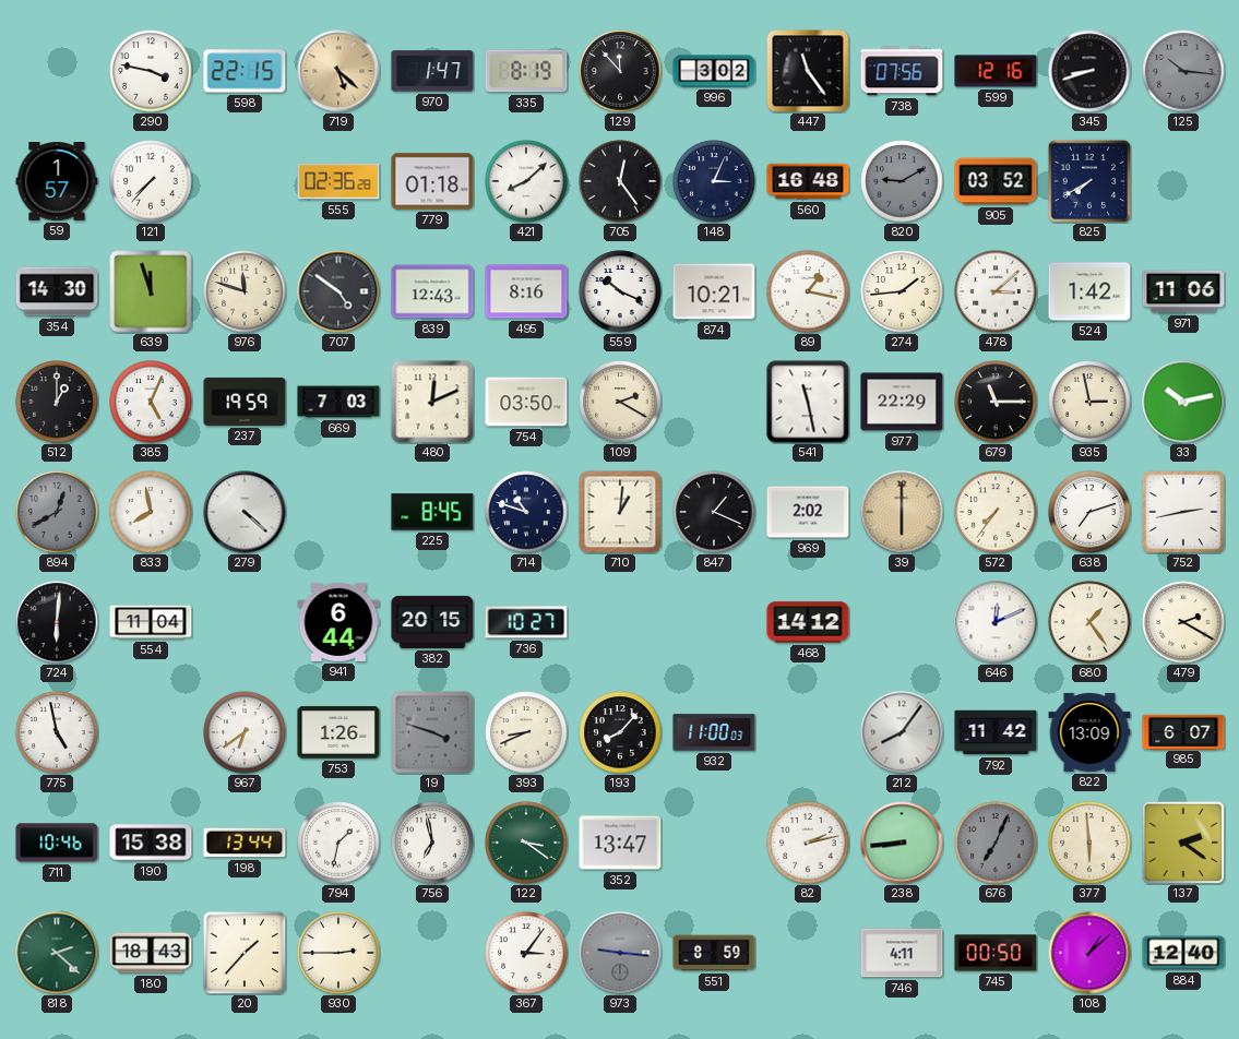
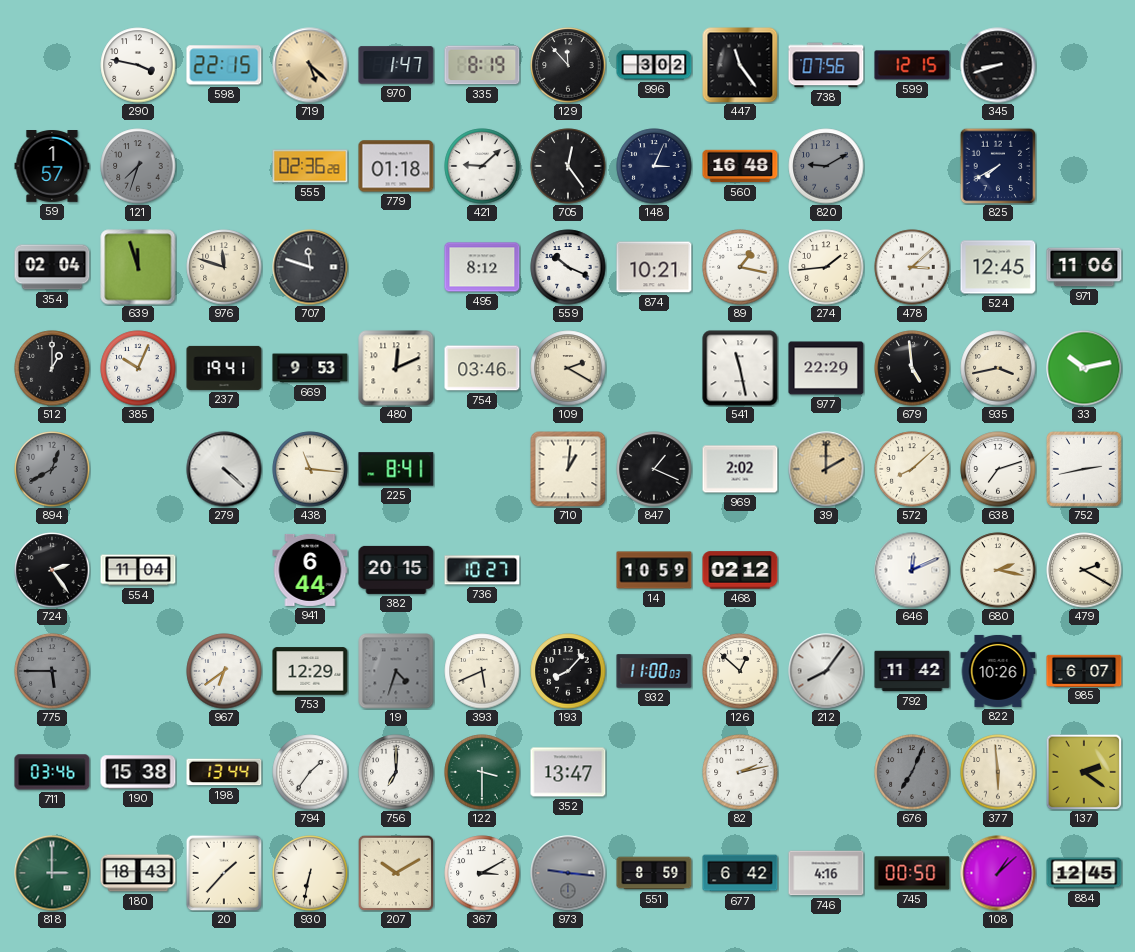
599: 12:16 -> 12:15 (912, 65)
125: 10:16 -> none (1183, 71)
121: 7:37 -> 7:33 (138, 166)
121 dial: white -> grey (138, 166)
421: 8:08 -> 9:08 (482, 166)
905: 03:52 -> none (996, 181)
354: 14:30 -> 02:04 (52, 267)
707: 4:51 -> 11:48 (310, 267)
839: 12:43 -> none (432, 291)
495: 8:16 -> 8:12 (482, 267)
524: 1:42 -> 12:45 (998, 267)
385: 5:04 -> 10:04 (138, 368)
237: 19:59 -> 19:41 (224, 368)
669: 7:03 -> 9:53 (310, 368)
754: 03:50 -> 03:46 (482, 368)
679: 11:15 -> 4:59 (912, 368)
935: 2:58 -> 3:43 (998, 368)
833: 7:58 -> none (151, 512)
438: none -> 11:16 (310, 469)
225: 8:45 -> 8:41 (396, 469)
714: 10:48 -> none (526, 512)
39: 6:00 -> 2:00 (826, 469)
572: 7:36 -> 8:08 (912, 469)
724: 6:01 -> 2:24 (52, 570)
14: none -> 10:59 (654, 570)
468: 14:12 -> 02:12 (740, 570)
680: 1:24 -> 2:17 (998, 570)
775: 4:58 -> 5:45 (52, 671)
775 dial: white -> grey (52, 671)
753: 1:26 -> 12:29 (310, 671)
19: 3:48 -> 4:33 (396, 671)
393: 8:41 -> 5:41 (482, 671)
126: none -> 12:52 (740, 671)
822: 13:09 -> 10:26 (998, 671)
711: 10:46 -> 03:46 (52, 772)
794: 1:32 -> 1:36 (310, 772)
756: 6:58 -> 7:00 (396, 772)
122: 3:21 -> 3:30 (482, 772)
238: 8:44 -> none (902, 843)
818: 2:22 -> 3:00 (52, 873)
930: 2:45 -> 6:32 (310, 873)
207: none -> 10:10 (396, 873)
367: 3:06 -> 3:10 (482, 873)
677: none -> 6:42 (740, 873)
746: 4:11 -> 4:16 (826, 873)
884: 12:40 -> 12:45 (1084, 873)
